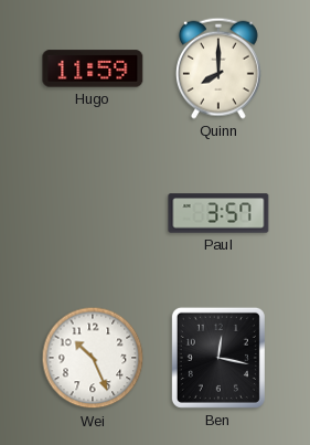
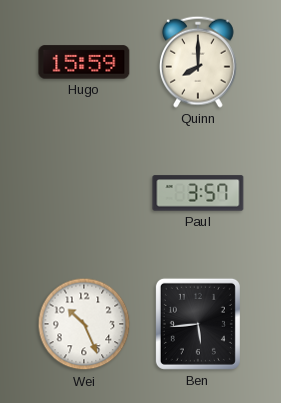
Hugo: 11:59 -> 15:59 (84, 62)
Ben: 12:17 -> 5:44 (198, 324)
